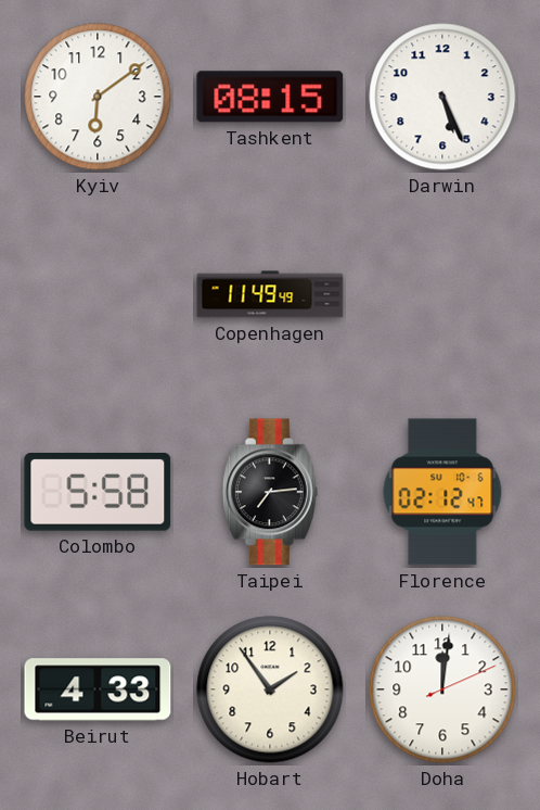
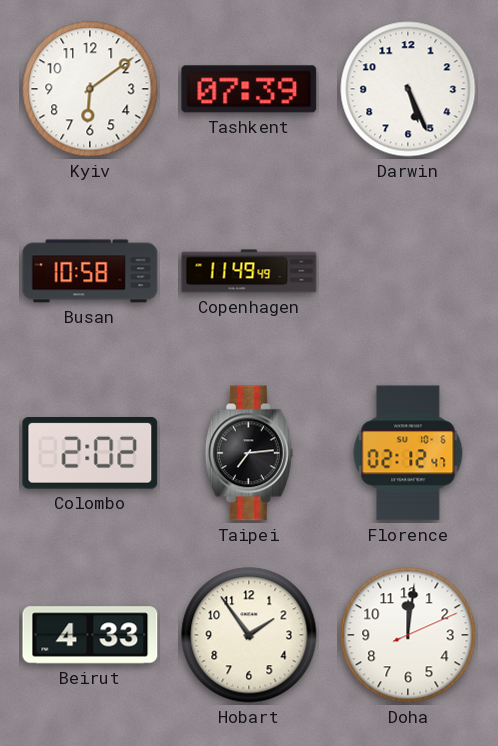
Tashkent: 08:15 -> 07:39 (249, 89)
Busan: none -> 10:58 (90, 271)
Colombo: 5:58 -> 2:02 (90, 454)
